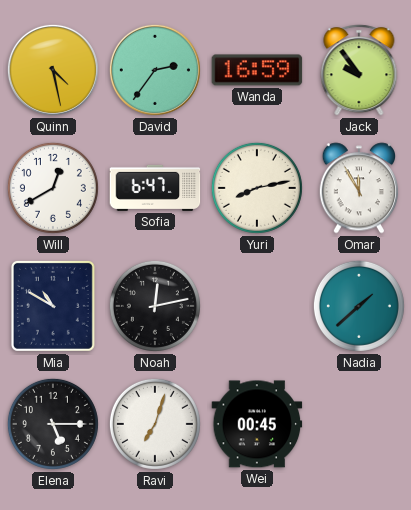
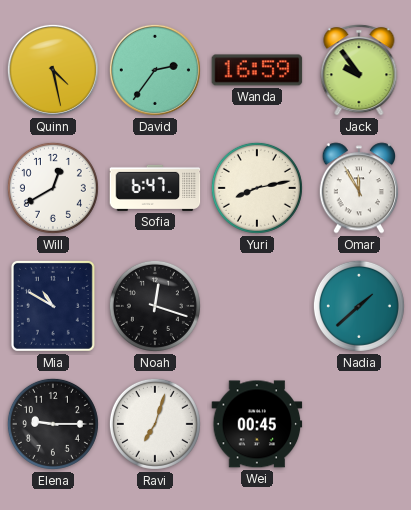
Noah: 12:13 -> 12:18 (155, 306)
Elena: 5:15 -> 9:15 (53, 424)
